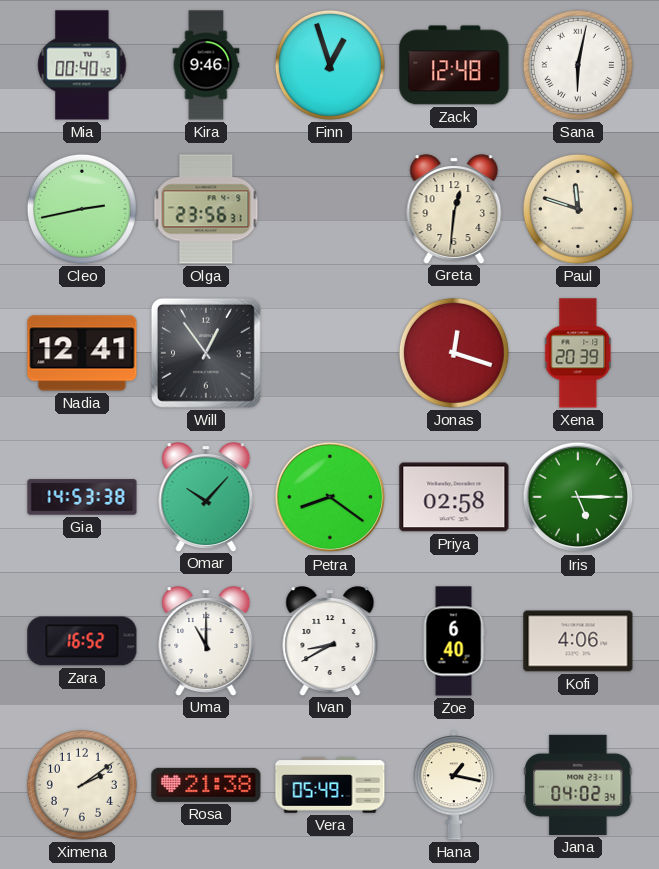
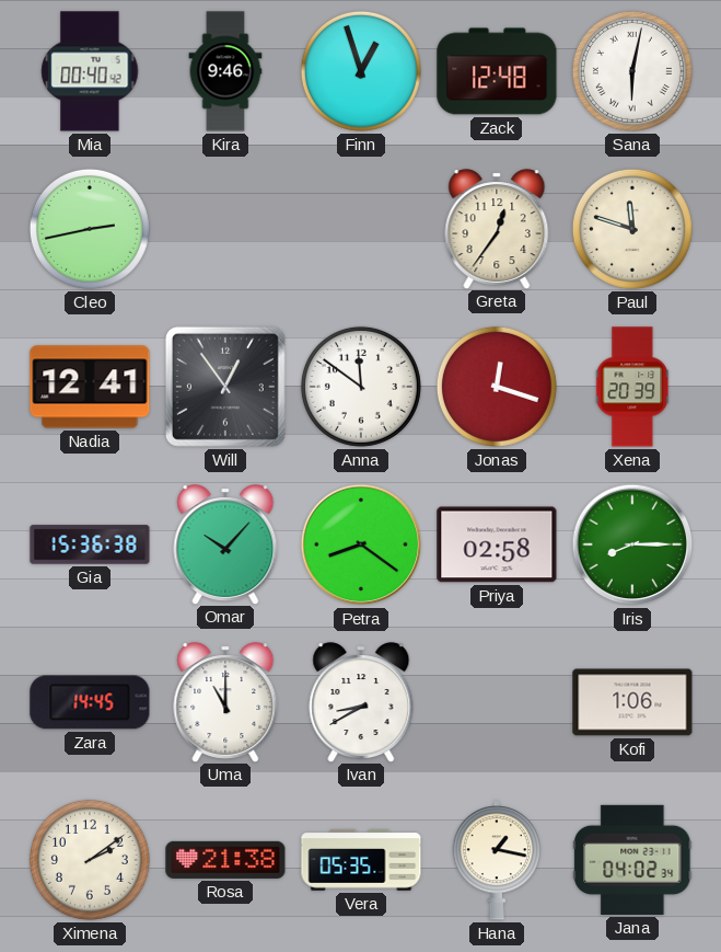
Olga: 23:56 -> none (206, 209)
Greta: 12:31 -> 12:36 (497, 229)
Anna: none -> 11:51 (361, 387)
Gia: 14:53 -> 15:36 (90, 544)
Iris: 5:15 -> 8:15 (632, 544)
Zara: 16:52 -> 14:45 (90, 702)
Zoe: 6:40 -> none (454, 641)
Kofi: 4:06 -> 1:06 (632, 702)
Vera: 05:49 -> 05:35 (361, 860)
